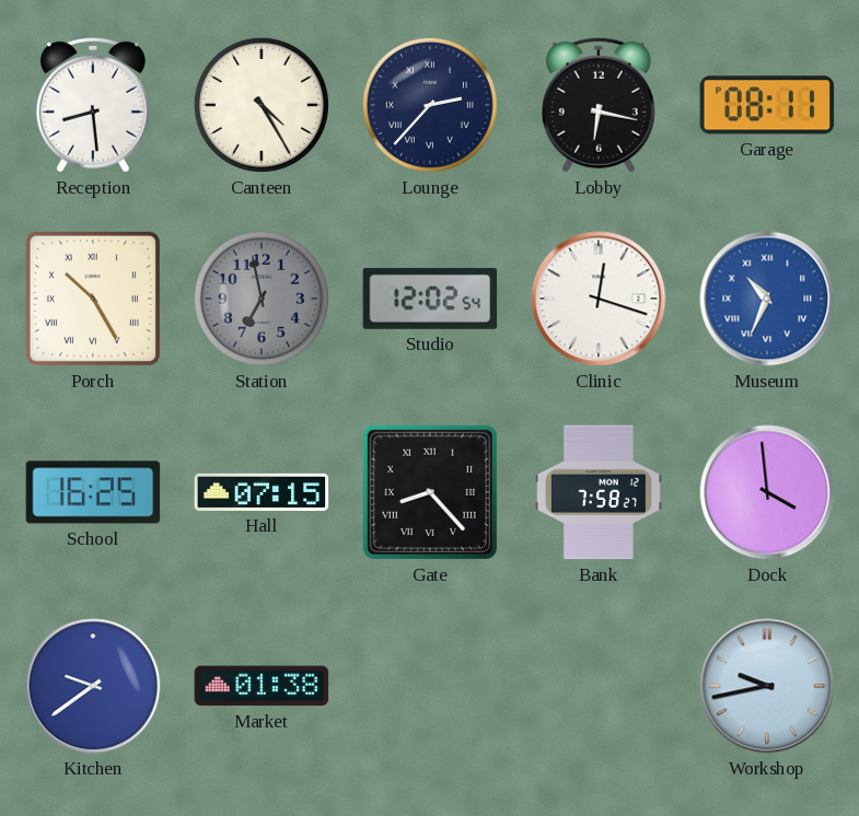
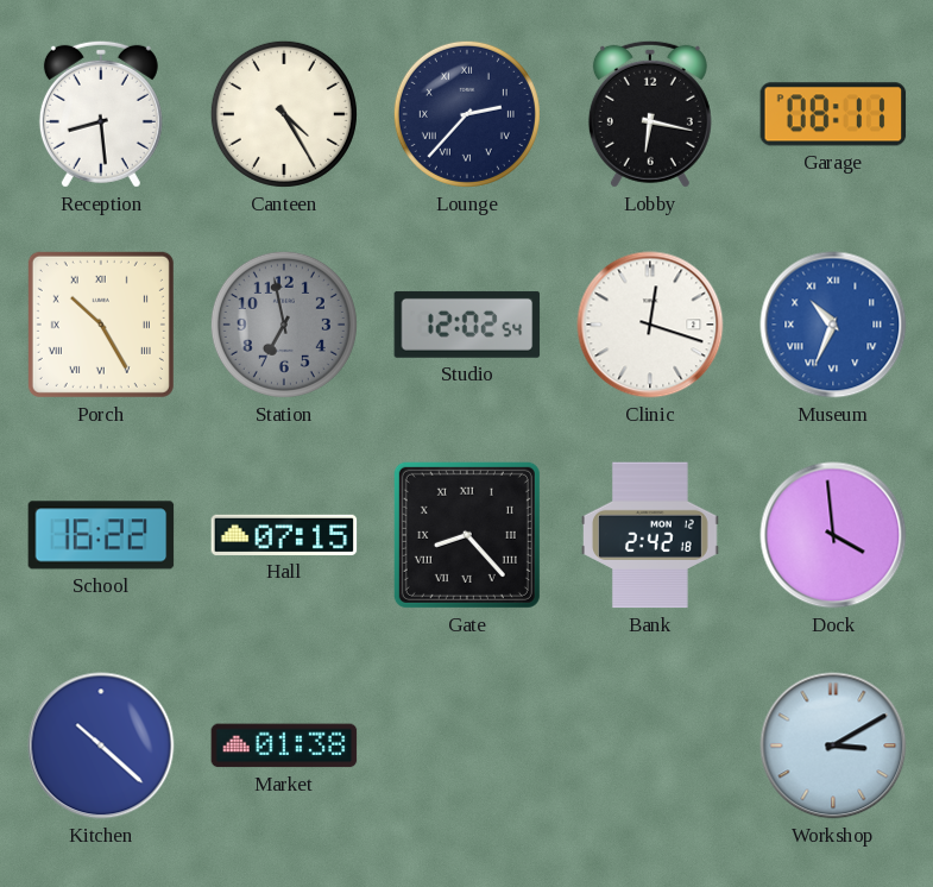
School: 16:25 -> 16:22 (101, 535)
Bank: 7:58 -> 2:42 (651, 535)
Kitchen: 9:39 -> 10:22 (101, 746)
Workshop: 9:43 -> 3:10 (833, 746)
